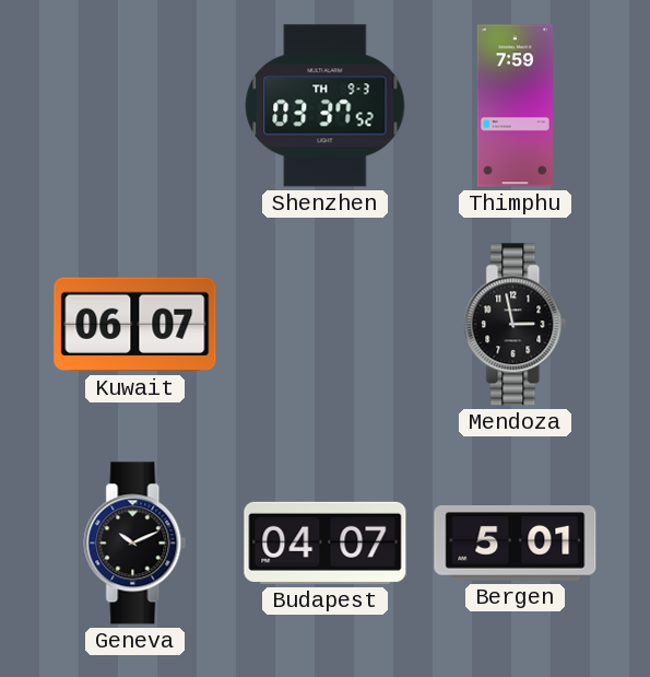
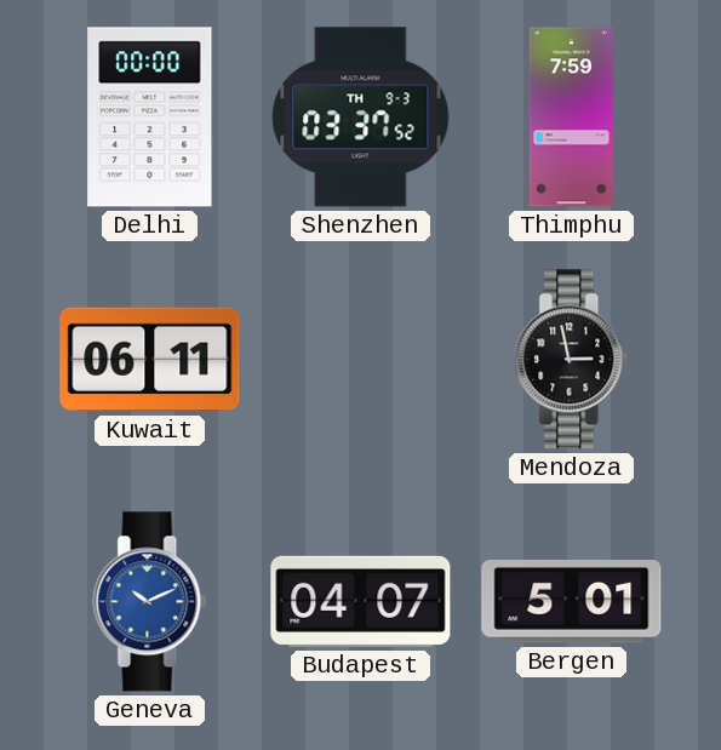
Delhi: none -> 00:00 (150, 118)
Kuwait: 06:07 -> 06:11 (150, 360)
Geneva dial: black -> blue (150, 602)
